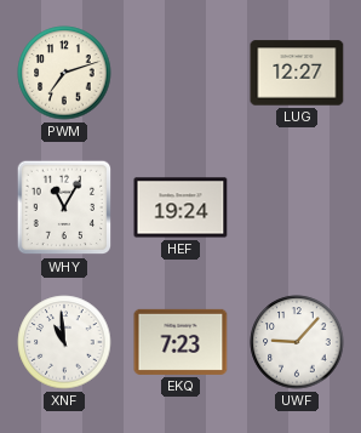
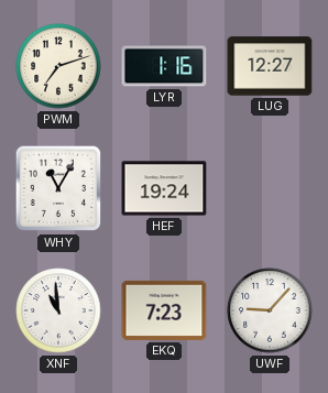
LYR: none -> 1:16 (164, 66)
